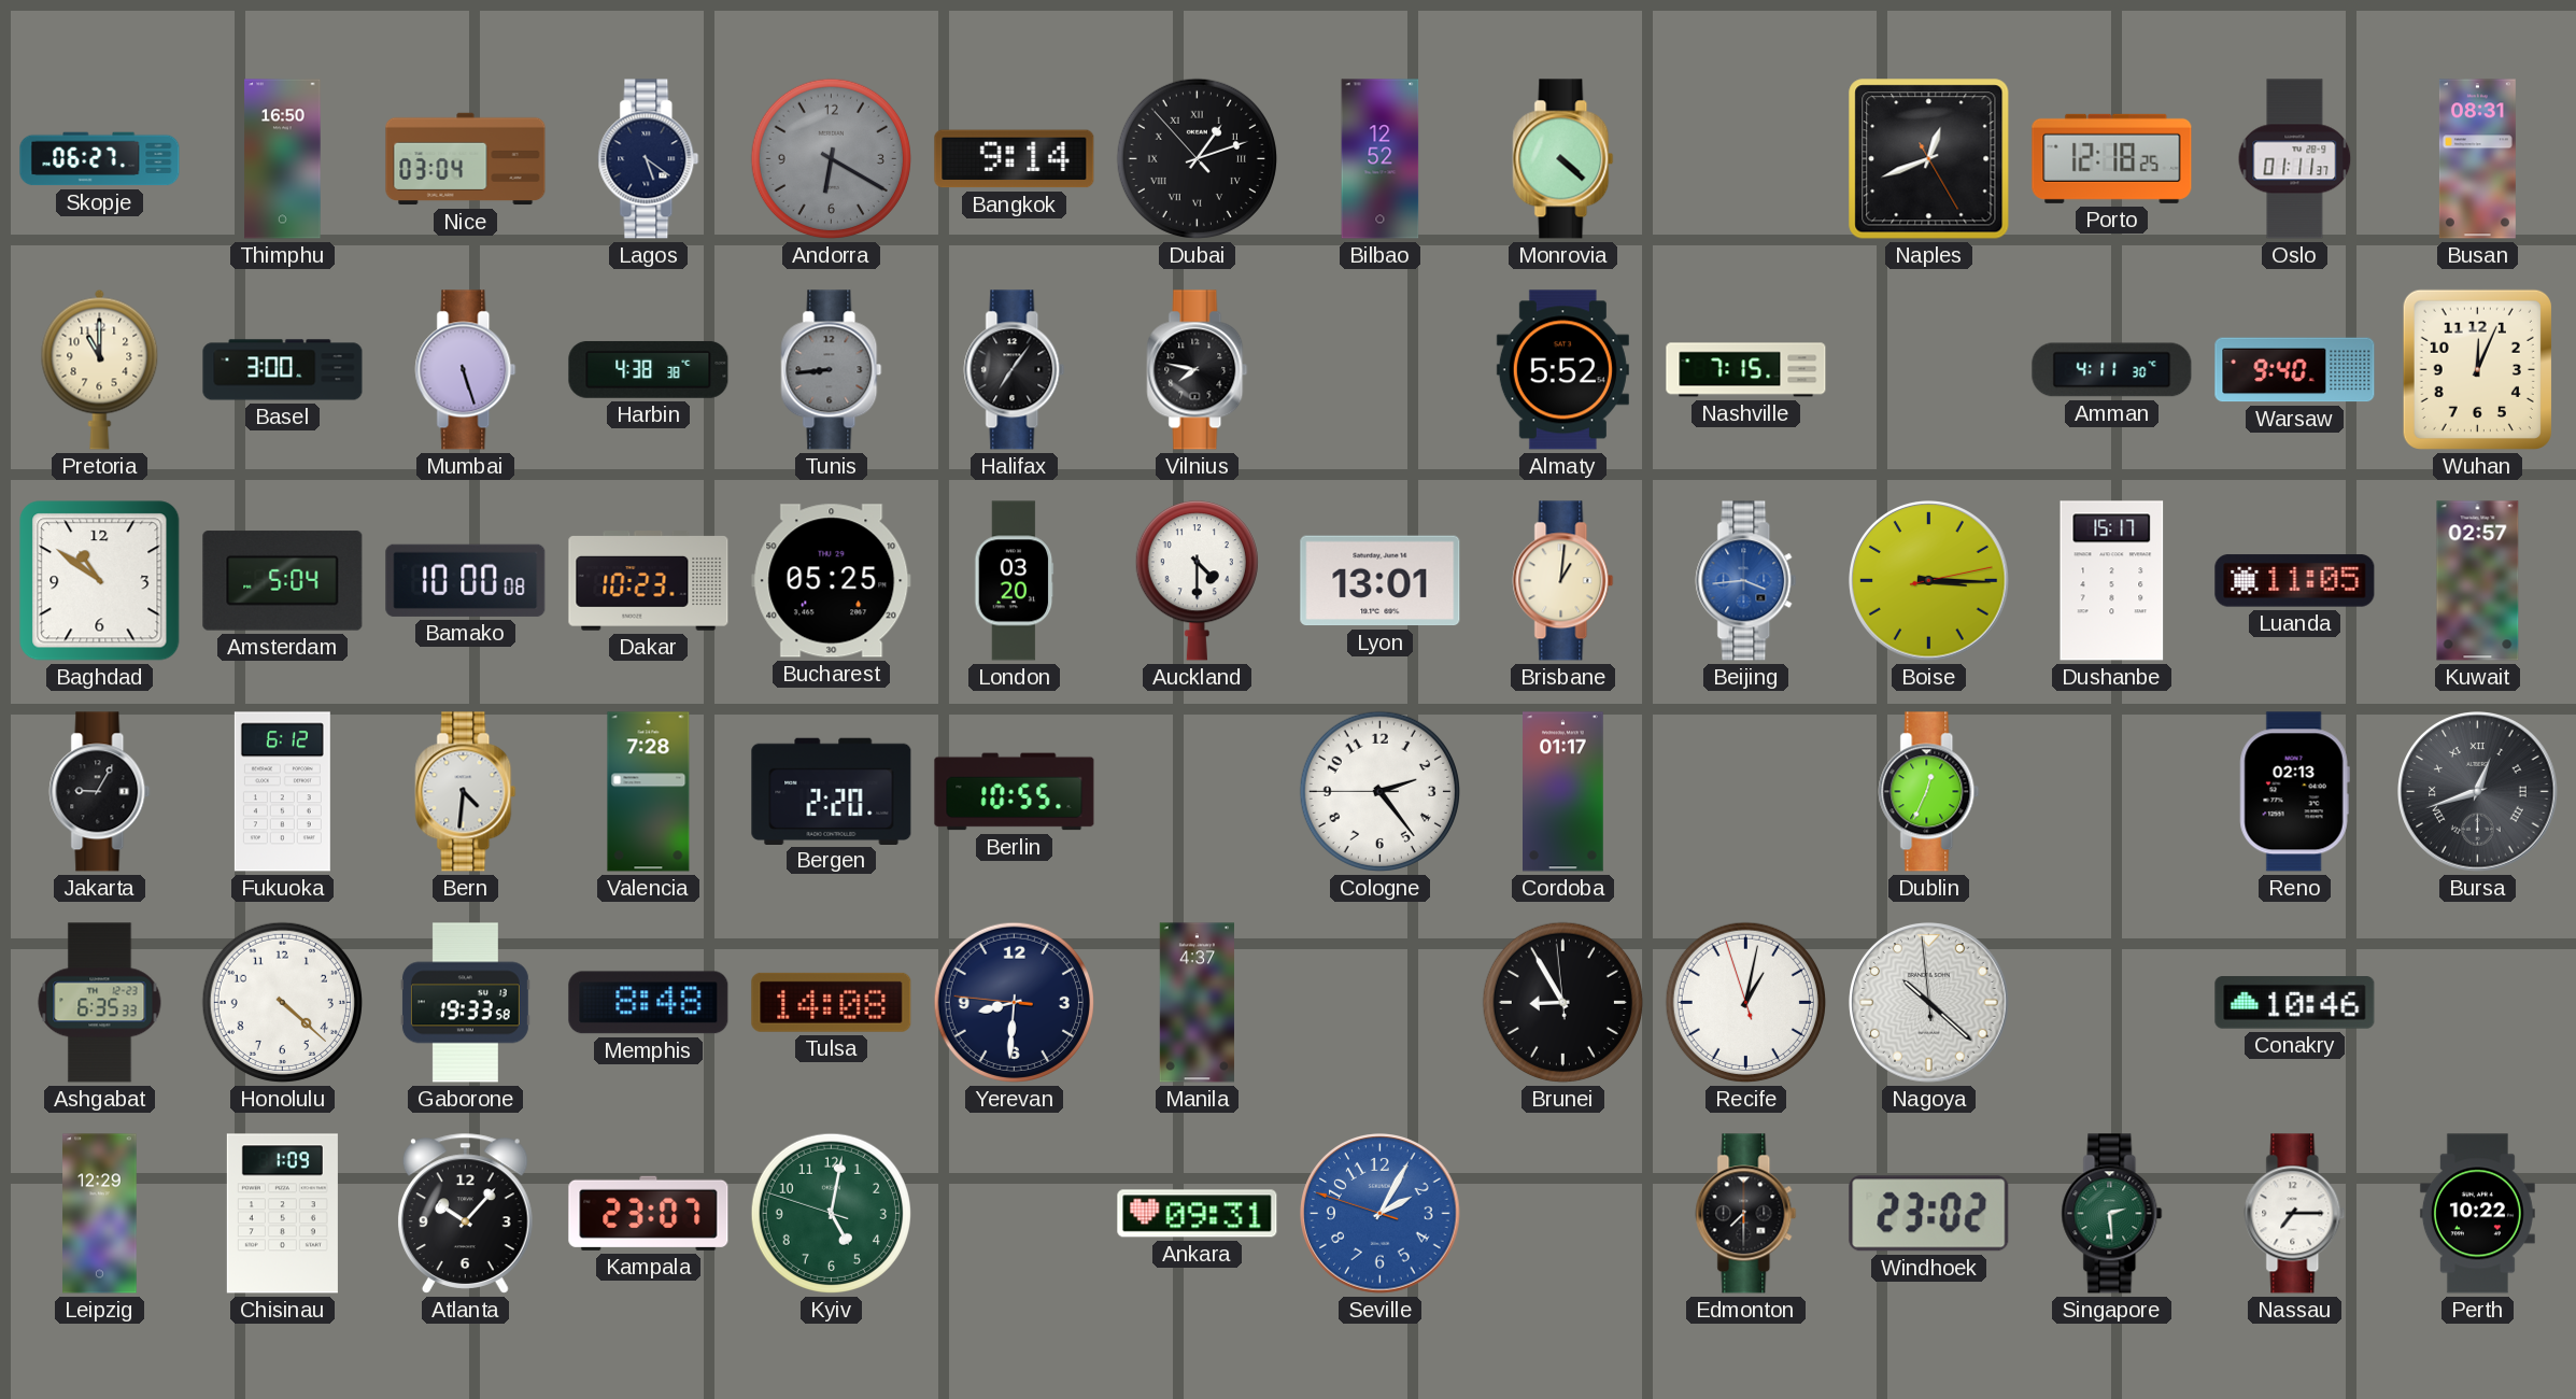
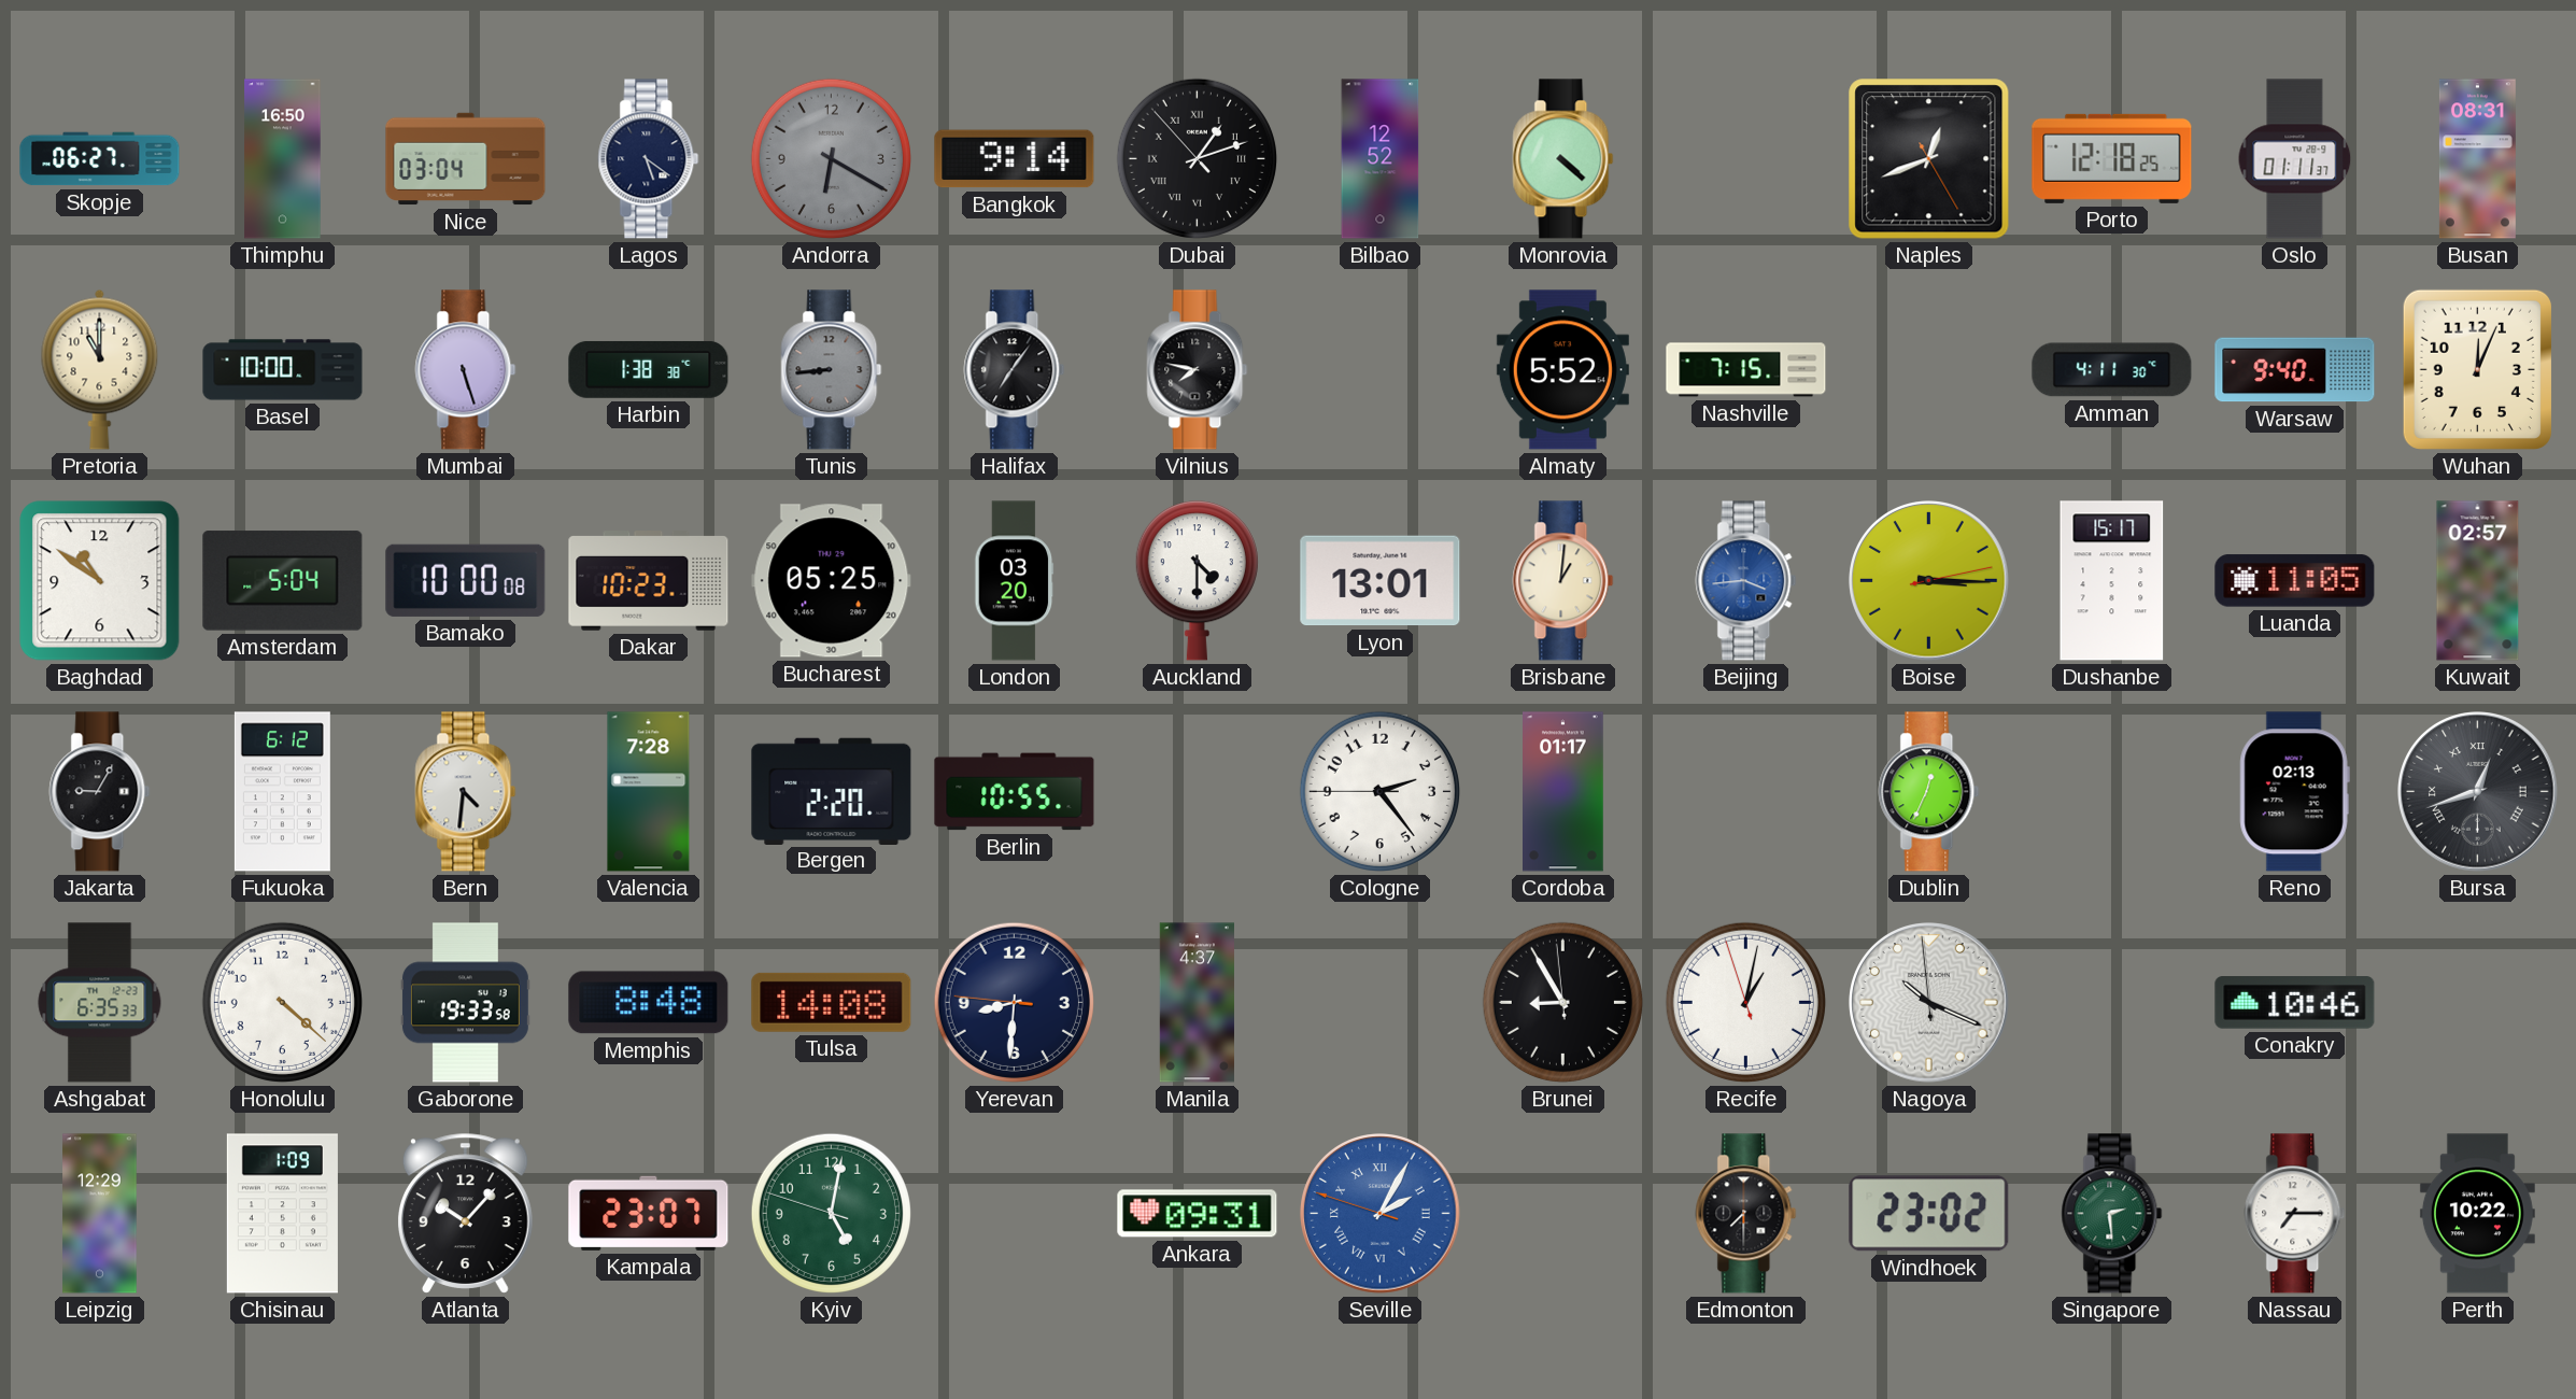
Basel: 3:00 -> 10:00 (283, 370)
Harbin: 4:38 -> 1:38 (649, 369)
Nagoya: 10:21 -> 10:18 (1929, 1003)
Seville numerals: Arabic -> Roman (1381, 1214)
